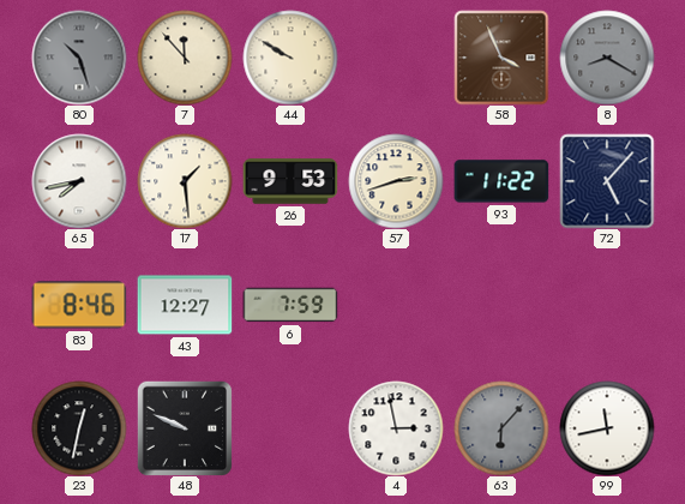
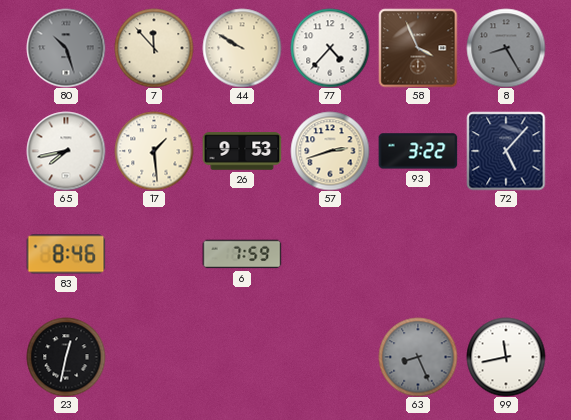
77: none -> 4:37 (330, 48)
8: 8:20 -> 8:25 (506, 48)
93: 11:22 -> 3:22 (418, 151)
43: 12:27 -> none (185, 305)
48: 9:49 -> none (185, 428)
4: 2:58 -> none (396, 428)
63: 6:07 -> 8:26 (418, 357)
